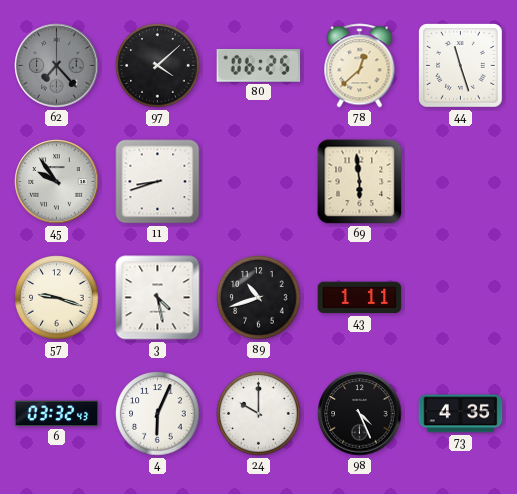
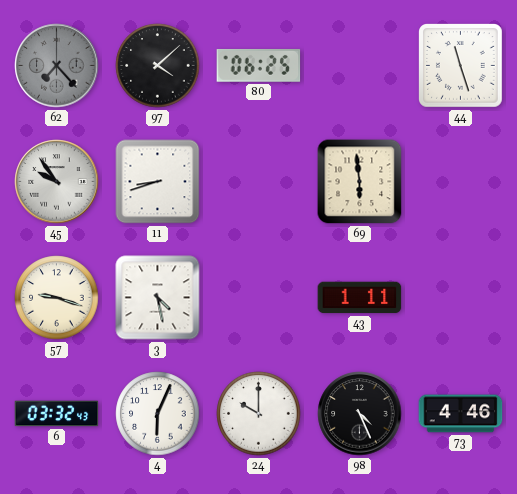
78: 12:38 -> none (360, 66)
89: 10:42 -> none (259, 298)
73: 4:35 -> 4:46 (461, 414)
